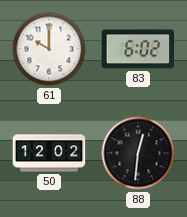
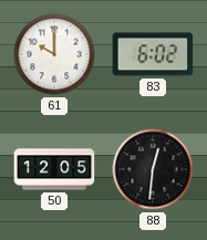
50: 12:02 -> 12:05 (54, 169)
